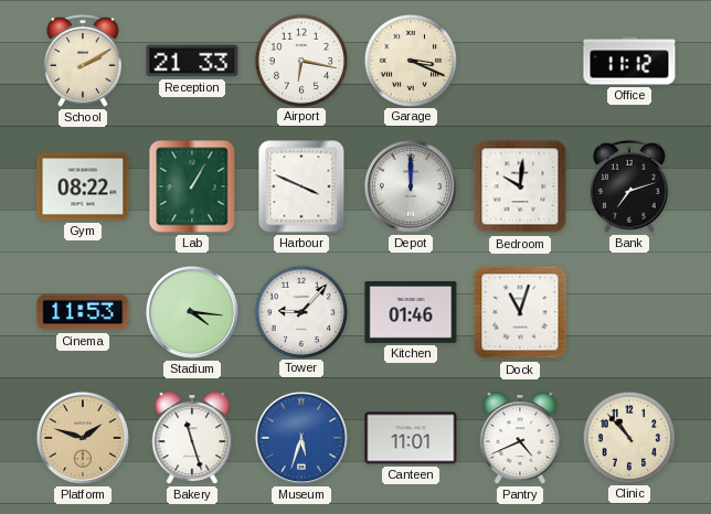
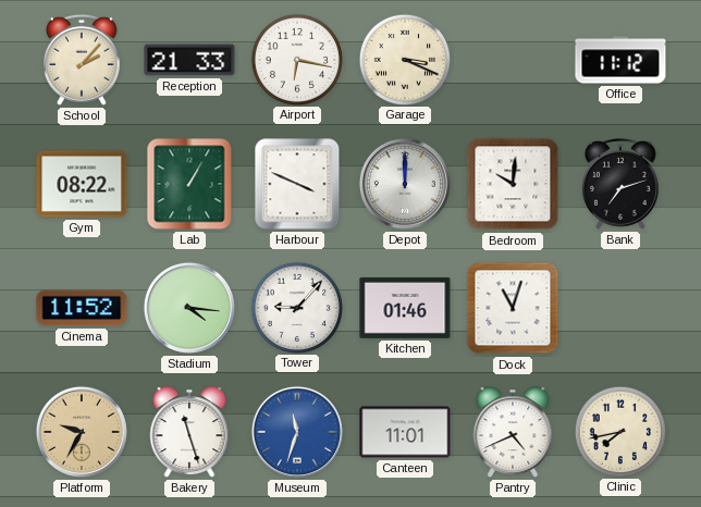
School: 2:10 -> 2:07 (82, 60)
Cinema: 11:53 -> 11:52 (82, 308)
Platform: 1:48 -> 9:35 (82, 432)
Museum: 5:33 -> 11:33 (297, 432)
Clinic: 10:53 -> 7:43 (619, 431)
